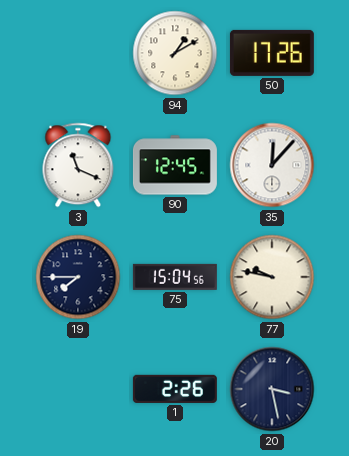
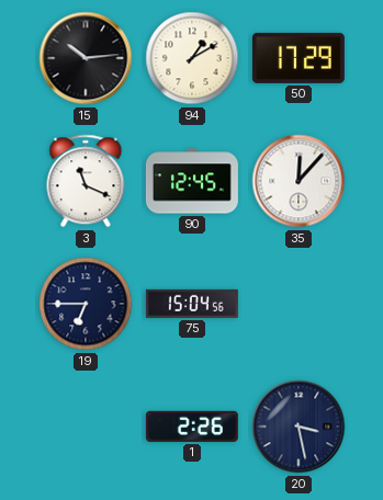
15: none -> 10:14 (86, 58)
50: 17:26 -> 17:29 (298, 58)
19: 7:45 -> 6:45 (86, 304)
77: 9:47 -> none (272, 277)
